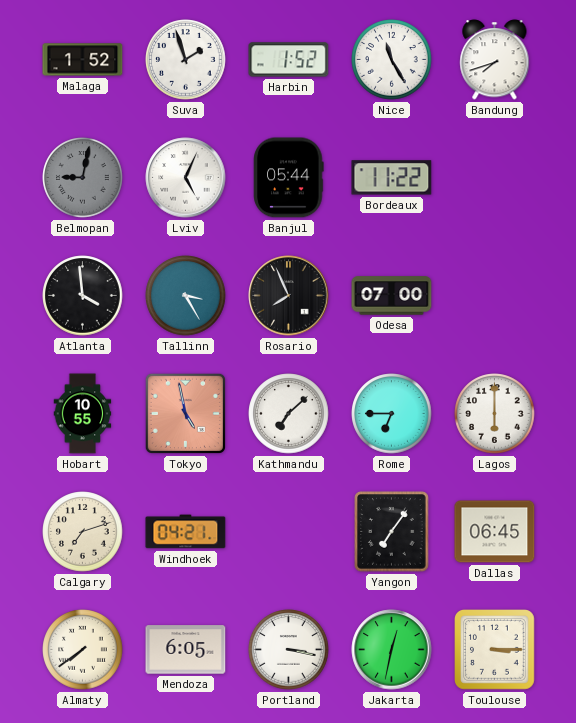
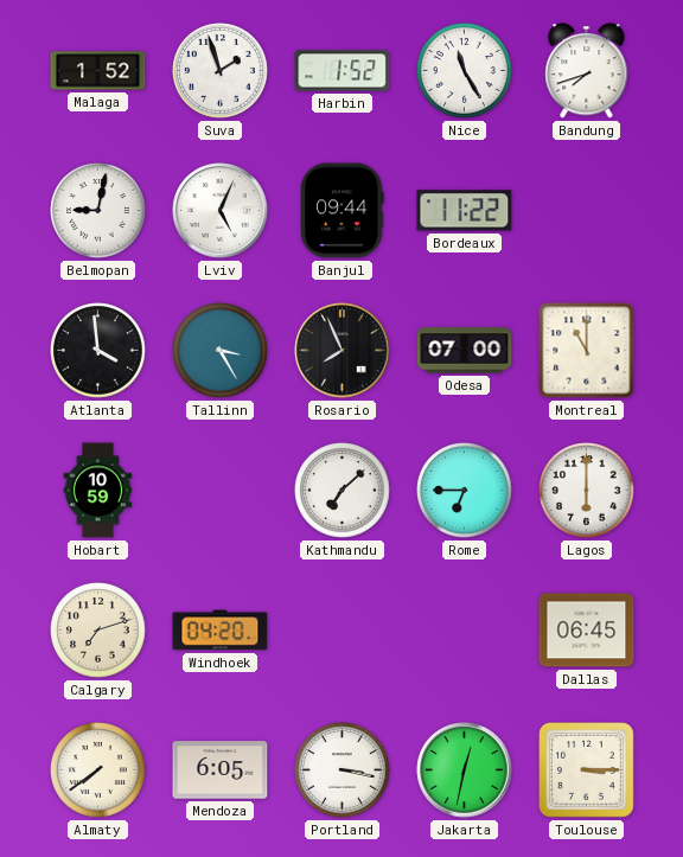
Belmopan dial: grey -> white (98, 211)
Banjul: 05:44 -> 09:44 (343, 211)
Montreal: none -> 11:00 (587, 351)
Hobart: 10:55 -> 10:59 (98, 491)
Tokyo: 4:58 -> none (185, 413)
Windhoek: 04:21 -> 04:20 (221, 631)
Yangon: 7:06 -> none (392, 532)
